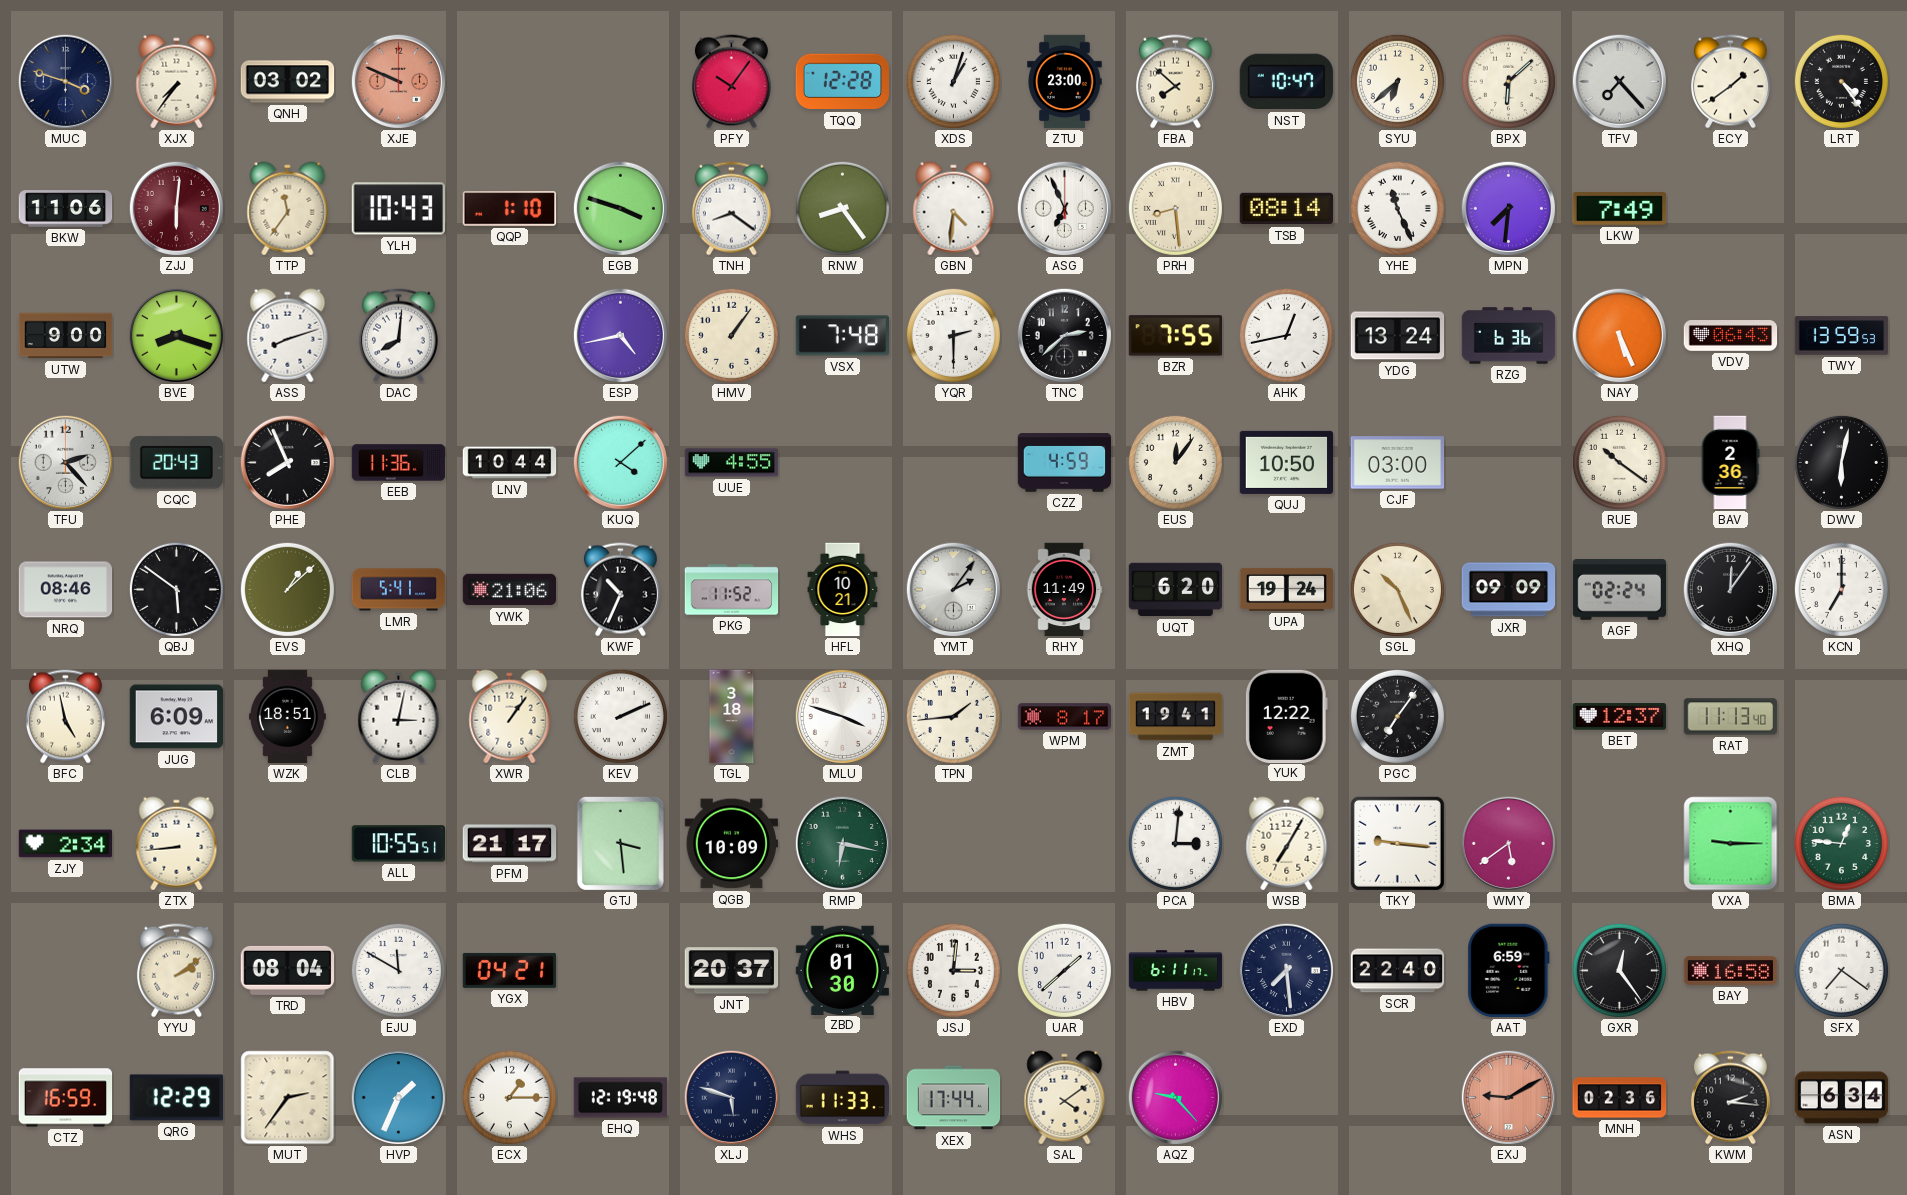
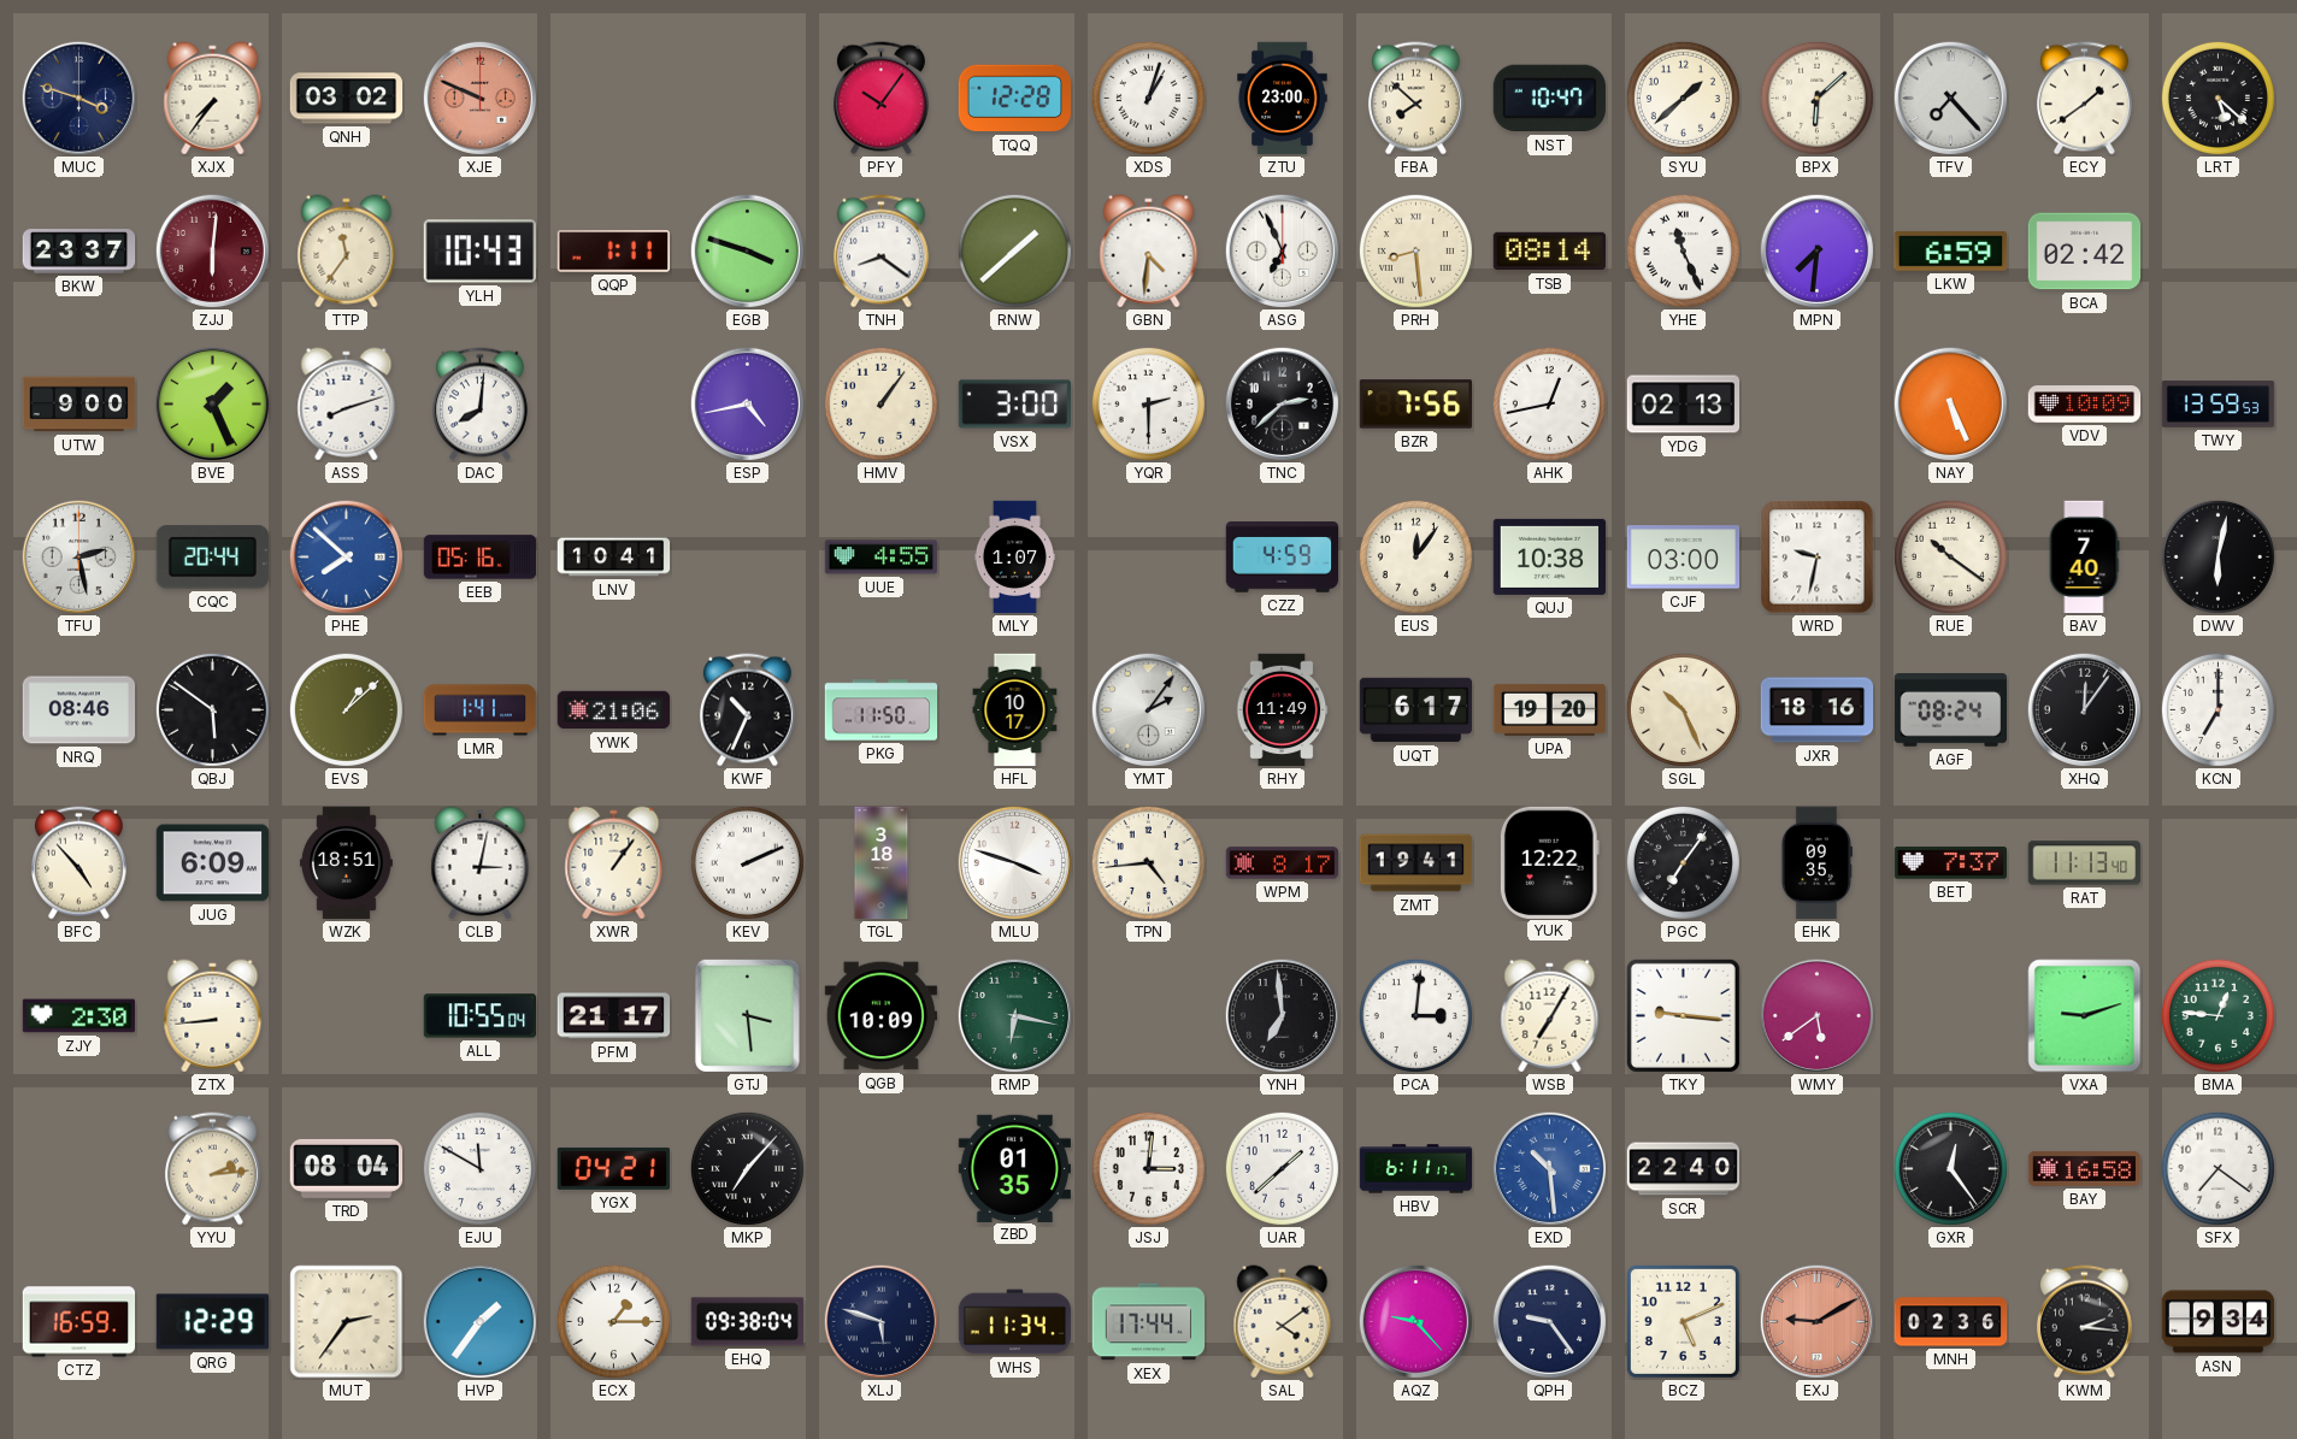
SYU: 6:38 -> 1:38 (1683, 98)
LRT: 4:24 -> 5:22 (2218, 98)
BKW: 11:06 -> 23:37 (79, 252)
QQP: 1:10 -> 1:11 (613, 252)
RNW: 8:24 -> 1:38 (1014, 250)
LKW: 7:49 -> 6:59 (1951, 252)
BCA: none -> 02:42 (2085, 252)
BVE: 8:18 -> 1:26 (212, 403)
VSX: 7:48 -> 3:00 (1014, 405)
BZR: 7:55 -> 7:56 (1415, 405)
YDG: 13:24 -> 02:13 (1684, 405)
RZG: 6:36 -> none (1509, 336)
VDV: 06:43 -> 10:09 (2085, 405)
TFU: 2:23 -> 2:28 (78, 556)
CQC: 20:43 -> 20:44 (212, 558)
PHE: 7:56 -> 7:52 (346, 556)
PHE dial: black -> blue (346, 556)
EEB: 11:36 -> 05:16 (481, 558)
LNV: 10:44 -> 10:41 (614, 558)
KUQ: 4:08 -> none (620, 462)
MLY: none -> 1:07 (1014, 558)
QUJ: 10:50 -> 10:38 (1550, 556)
WRD: none -> 9:32 (1818, 558)
BAV: 2:36 -> 7:40 (2084, 558)
LMR: 5:41 -> 1:41 (481, 710)
PKG: 11:52 -> 11:50 (882, 710)
HFL: 10:21 -> 10:17 (1015, 710)
UQT: 6:20 -> 6:17 (1417, 710)
UPA: 19:24 -> 19:20 (1550, 709)
JXR: 09:09 -> 18:16 (1818, 710)
AGF: 02:24 -> 08:24 (1951, 710)
BFC: 4:58 -> 4:53 (78, 863)
TPN: 1:44 -> 4:44 (1148, 862)
EHK: none -> 09:35 (1816, 863)
BET: 12:37 -> 7:37 (1951, 863)
ZJY: 2:34 -> 2:30 (79, 1016)
ALL: 10:55:51 -> 10:55:04 (481, 1016)
YNH: none -> 6:59 (1282, 1015)
VXA: 9:15 -> 9:12 (2085, 1016)
YYU: 2:09 -> 2:14 (212, 1169)
MKP: none -> 7:07 (747, 1168)
JNT: 20:37 -> none (732, 971)
ZBD: 01:30 -> 01:35 (1014, 1168)
EXD: 7:29 -> 10:29 (1549, 1168)
EXD dial: navy -> blue (1549, 1168)
AAT: 6:59 -> none (1509, 971)
HVP: 1:34 -> 1:36 (479, 1321)
EHQ: 12:19 -> 09:38 (748, 1322)
WHS: 11:33 -> 11:34 (1015, 1322)
QPH: none -> 9:24 (1549, 1321)
BCZ: none -> 5:11 (1683, 1321)
ASN: 6:34 -> 9:34 (2219, 1322)
